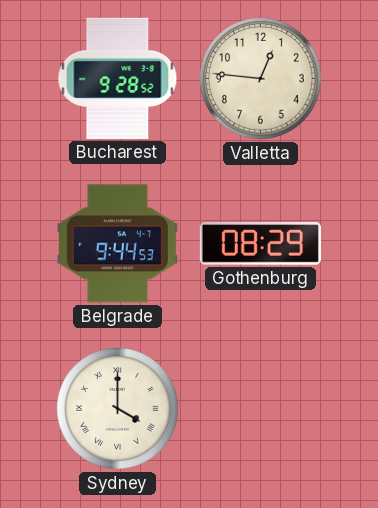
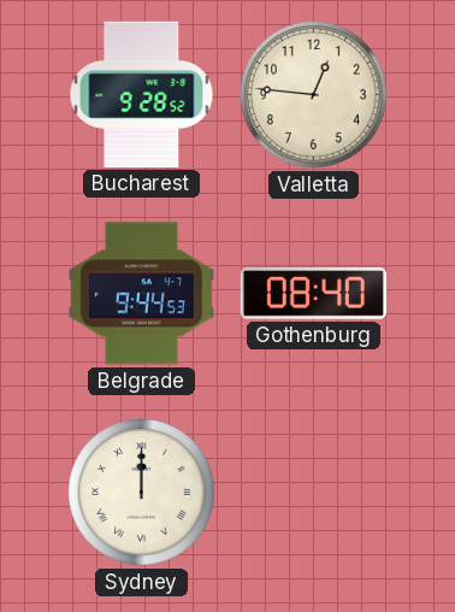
Gothenburg: 08:29 -> 08:40 (313, 294)
Sydney: 4:00 -> 12:00 (142, 493)
